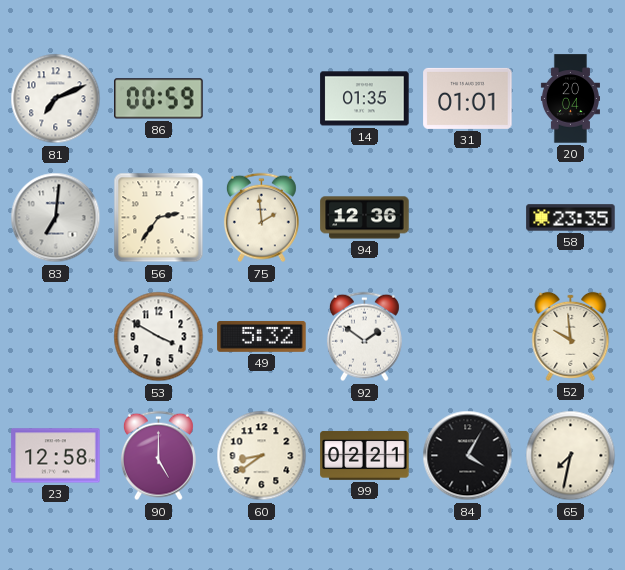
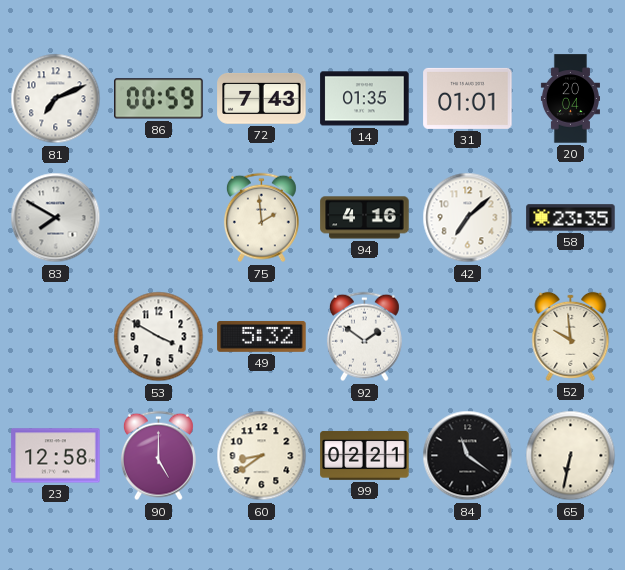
72: none -> 7:43 (262, 98)
83: 7:01 -> 7:50 (56, 218)
56: 2:36 -> none (159, 218)
94: 12:36 -> 4:16 (365, 218)
42: none -> 7:08 (468, 218)
84: 4:05 -> 11:21 (468, 456)
65: 7:32 -> 6:32 (571, 456)
